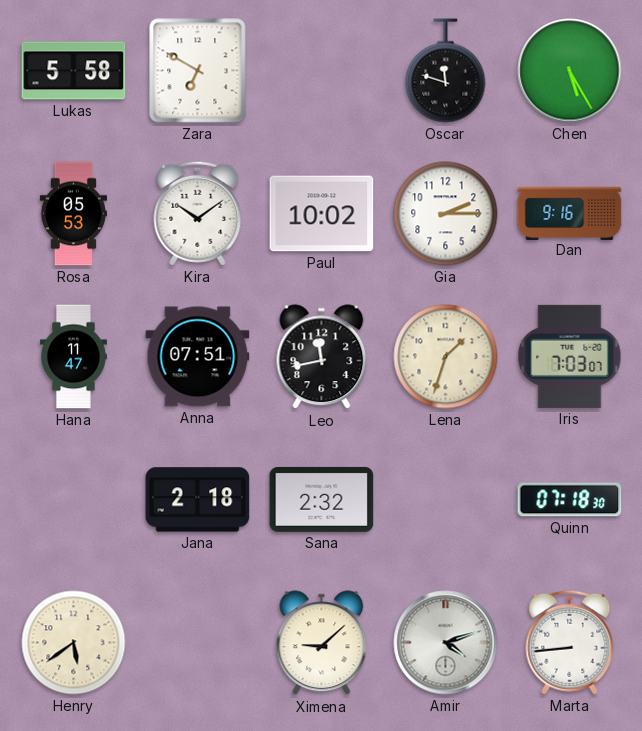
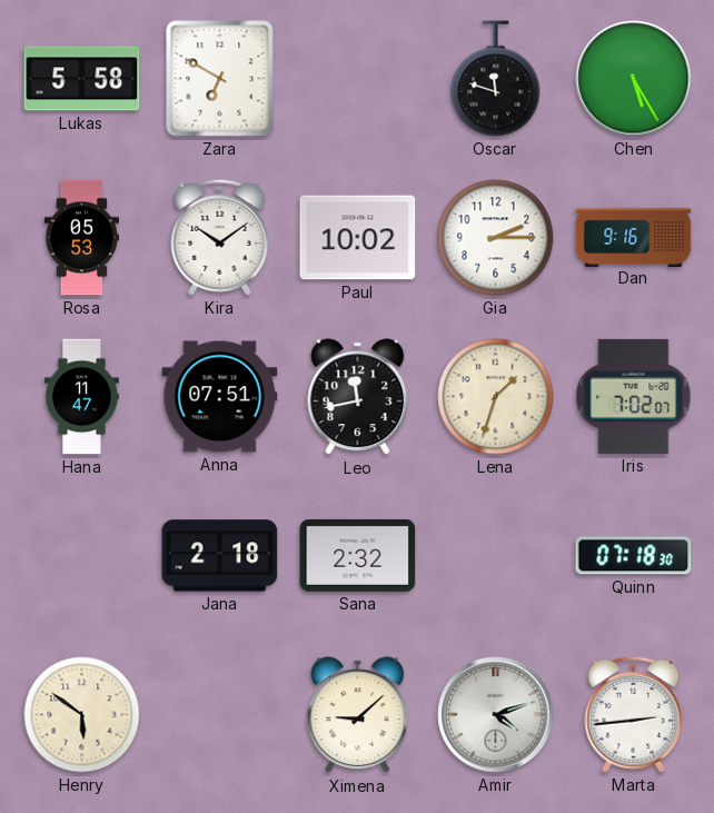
Iris: 7:03 -> 7:02 (634, 396)
Henry: 5:39 -> 5:51 (82, 715)
Marta: 8:44 -> 2:44 (634, 714)
